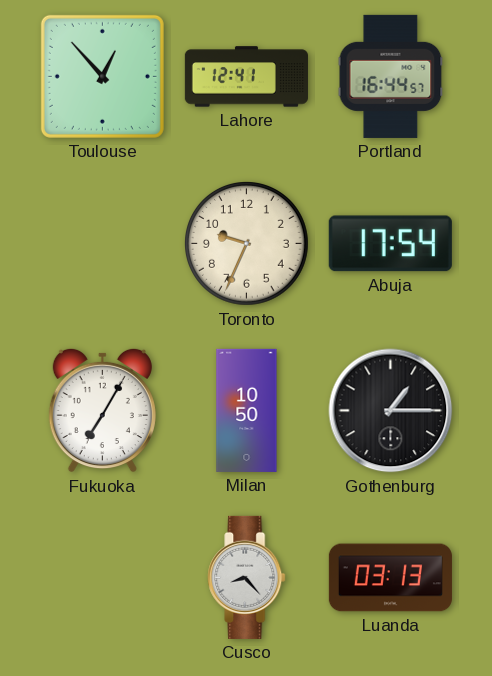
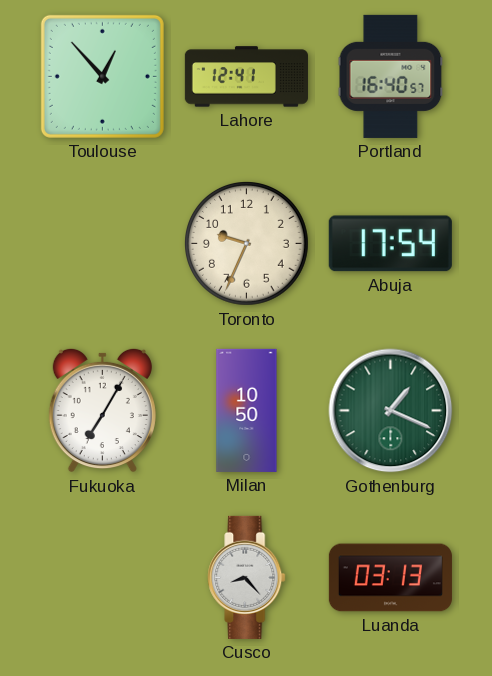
Portland: 16:44 -> 16:40 (391, 76)
Gothenburg: 1:15 -> 1:19 (391, 411)
Gothenburg dial: black -> green (391, 411)
